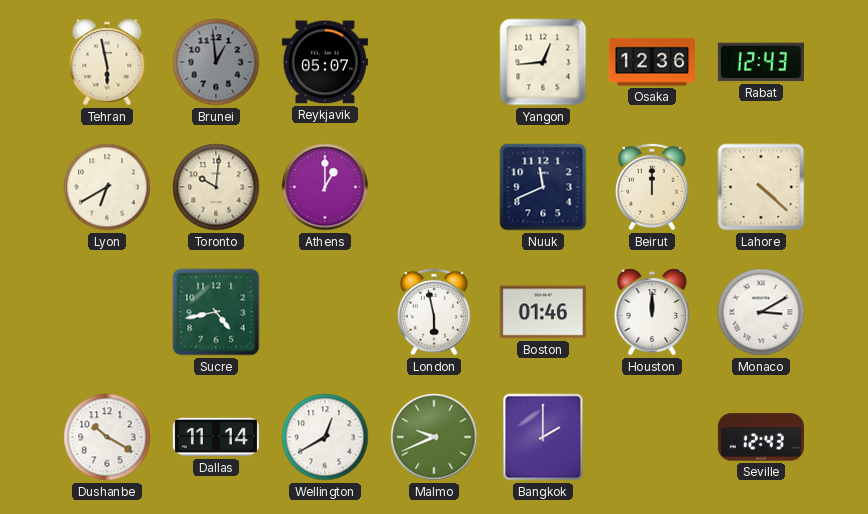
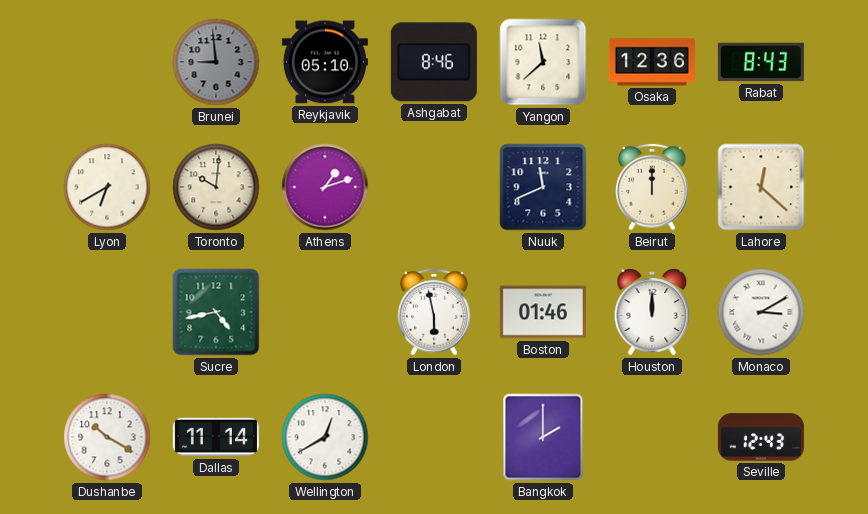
Tehran: 5:58 -> none (107, 62)
Brunei: 12:59 -> 8:59 (216, 62)
Reykjavik: 05:07 -> 05:10 (325, 62)
Ashgabat: none -> 8:46 (434, 62)
Yangon: 12:44 -> 11:38 (543, 62)
Rabat: 12:43 -> 8:43 (761, 62)
Athens: 1:00 -> 1:12 (325, 187)
Lahore: 4:22 -> 12:22 (761, 187)
Malmo: 9:41 -> none (434, 437)
